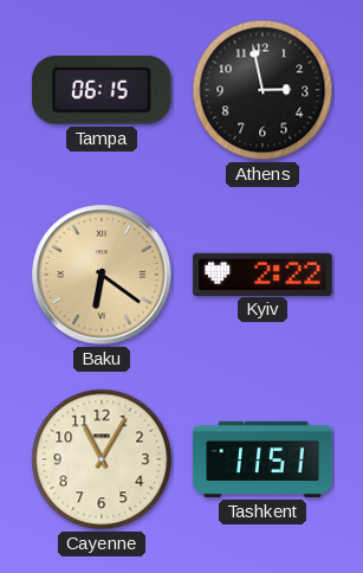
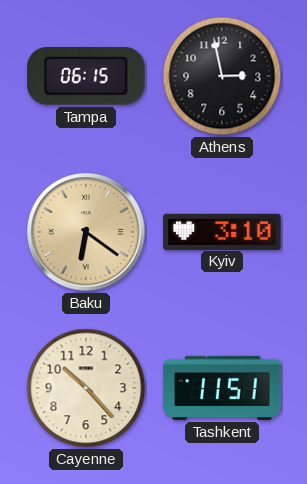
Kyiv: 2:22 -> 3:10 (222, 231)
Cayenne: 11:05 -> 10:23 (86, 388)
